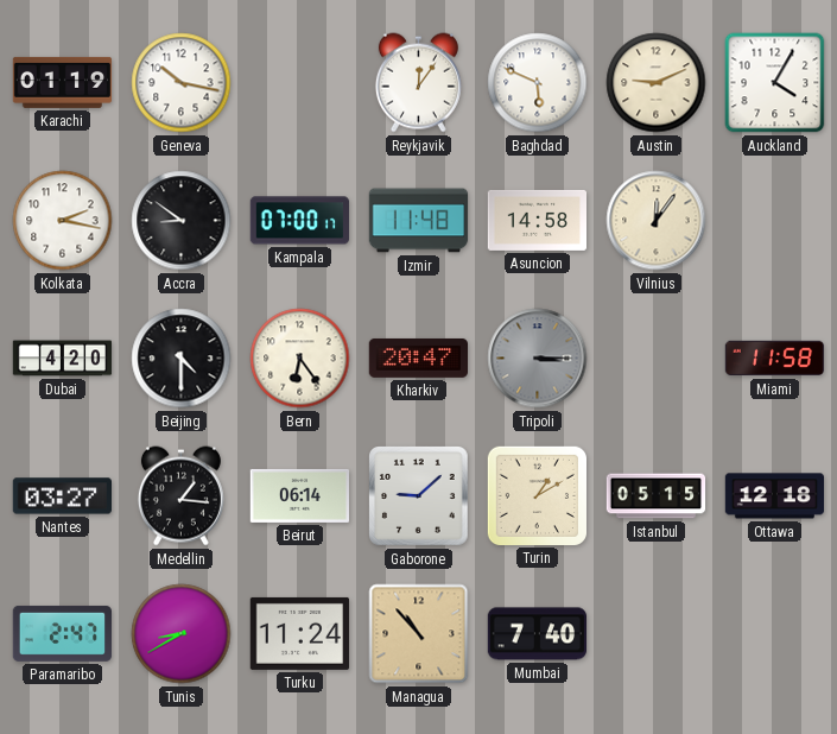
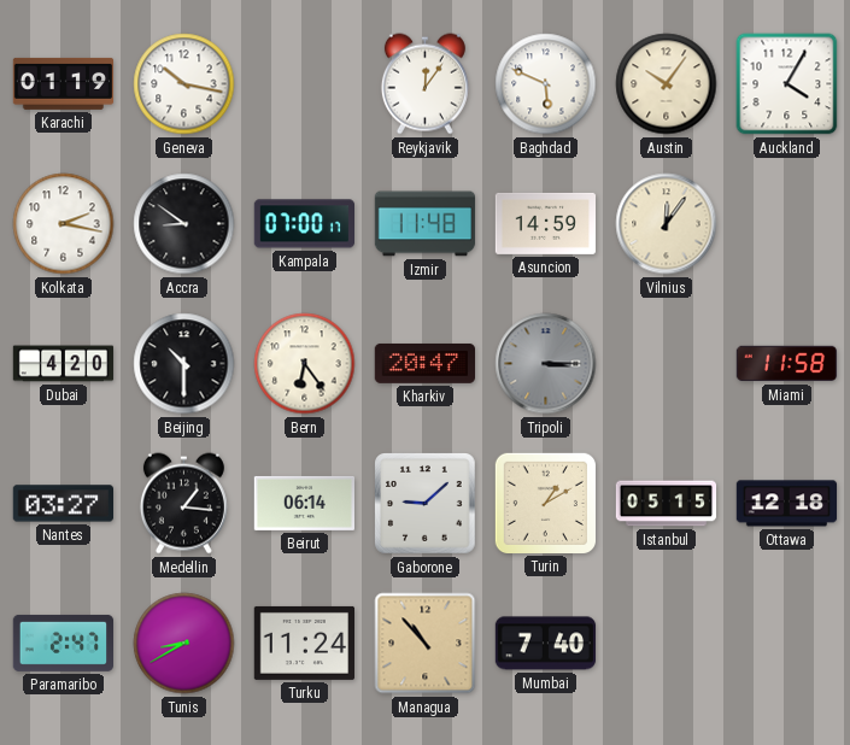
Austin: 9:11 -> 10:06 (667, 84)
Asuncion: 14:58 -> 14:59 (546, 223)
Beijing: 4:30 -> 10:30 (184, 364)
